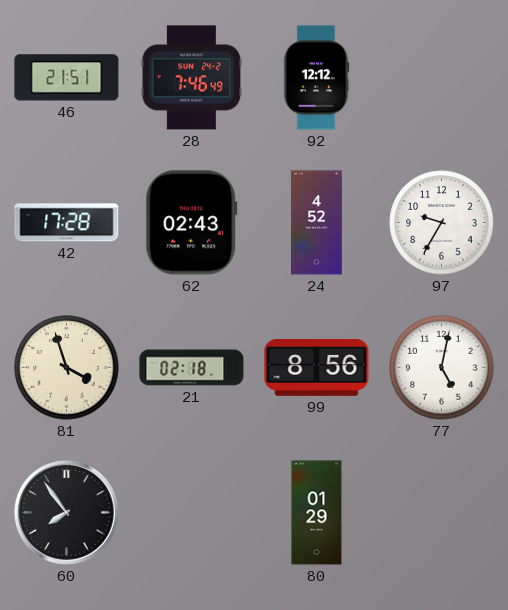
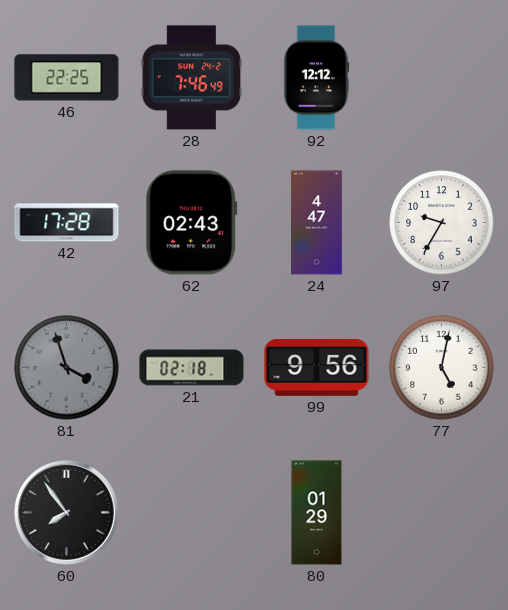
46: 21:51 -> 22:25 (67, 78)
24: 4:52 -> 4:47 (317, 223)
81 dial: cream -> grey (67, 368)
99: 8:56 -> 9:56 (317, 367)
